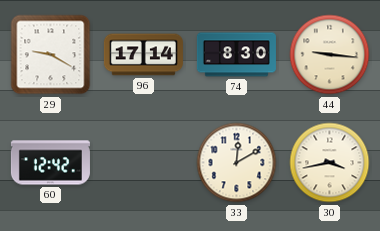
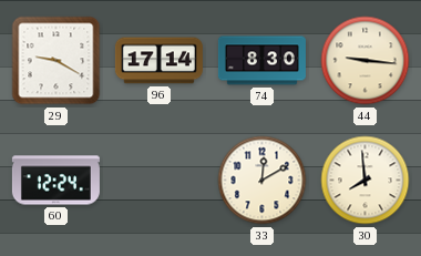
60: 12:42 -> 12:24 (55, 181)
30: 3:43 -> 7:59 (366, 181)
